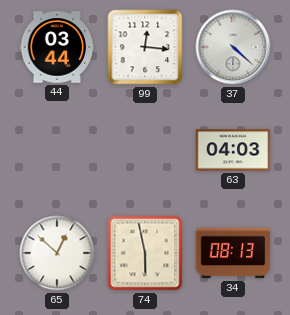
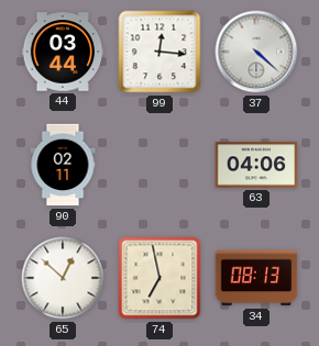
90: none -> 02:11 (63, 165)
63: 04:03 -> 04:06 (256, 165)
74: 5:58 -> 6:58 (159, 278)
